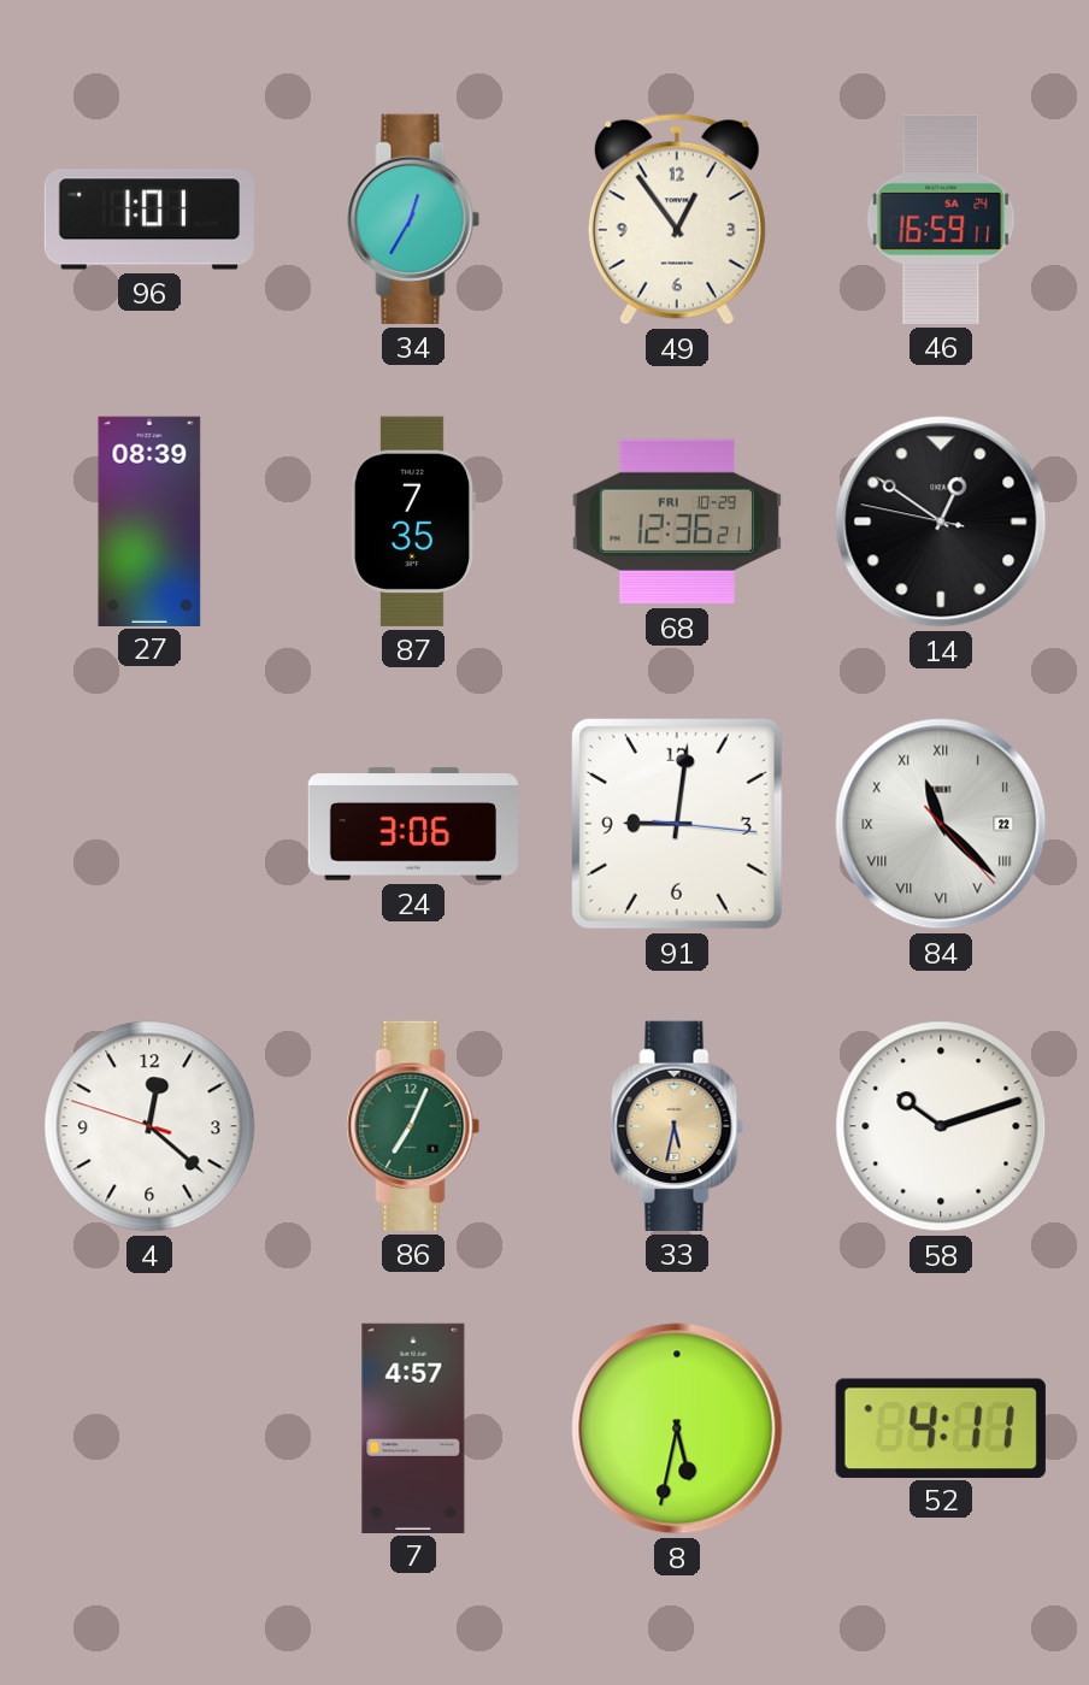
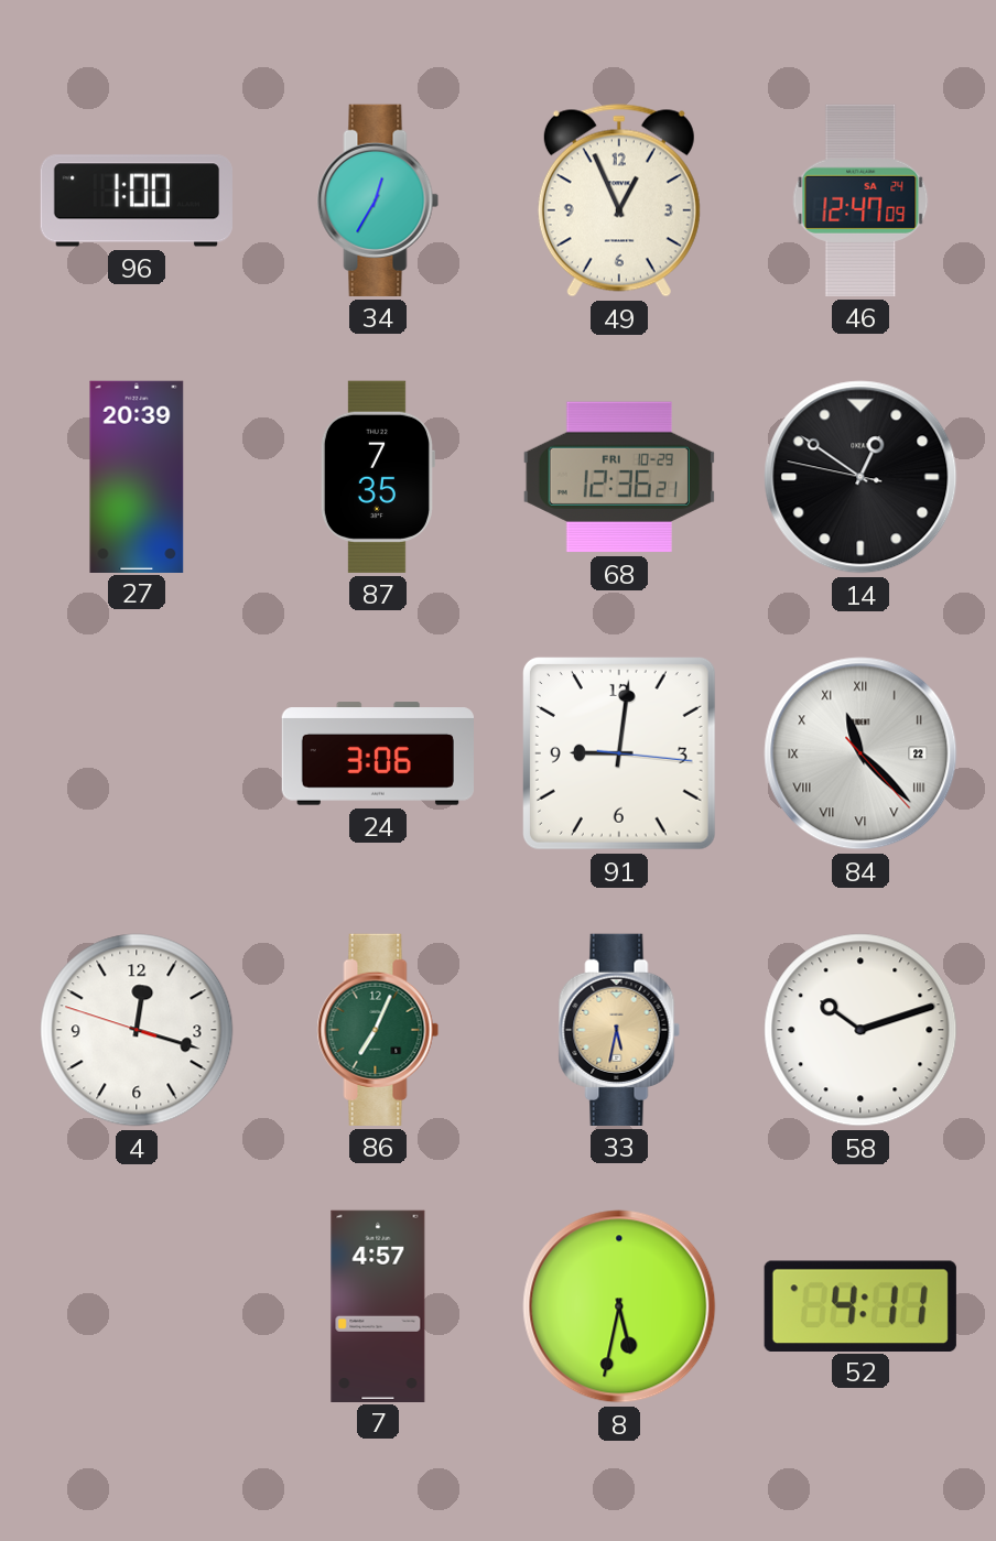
96: 1:01 -> 1:00 (136, 200)
49: 12:54 -> 12:56 (619, 200)
46: 16:59 -> 12:47 (860, 200)
27: 08:39 -> 20:39 (137, 476)
4: 12:21 -> 12:17 (137, 1030)
